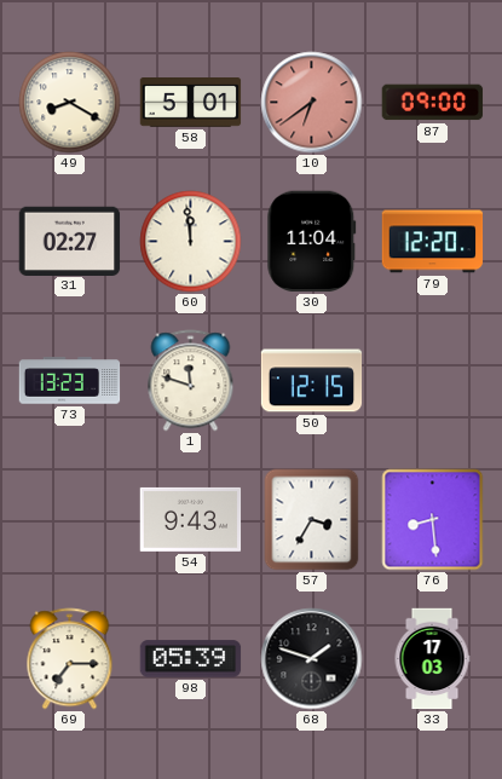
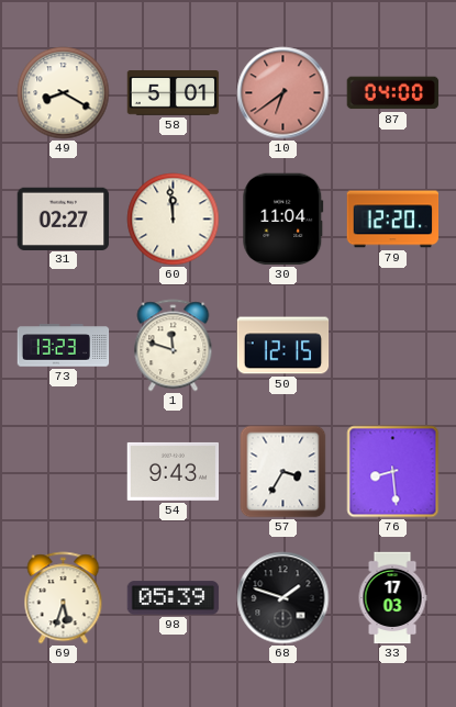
87: 09:00 -> 04:00 (393, 93)
69: 7:15 -> 5:33 (64, 598)
